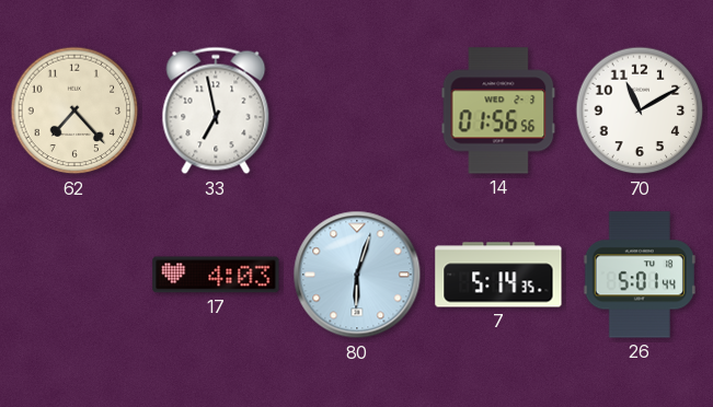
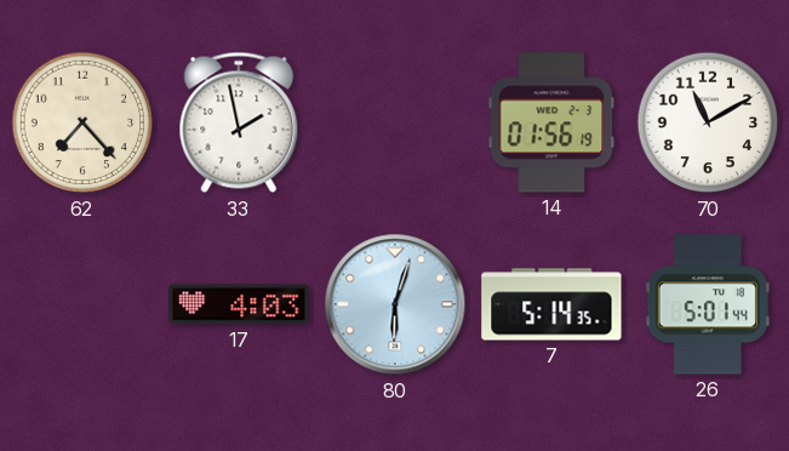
33: 6:58 -> 1:58 (239, 122)
14: 01:56:56 -> 01:56:19 (551, 122)
